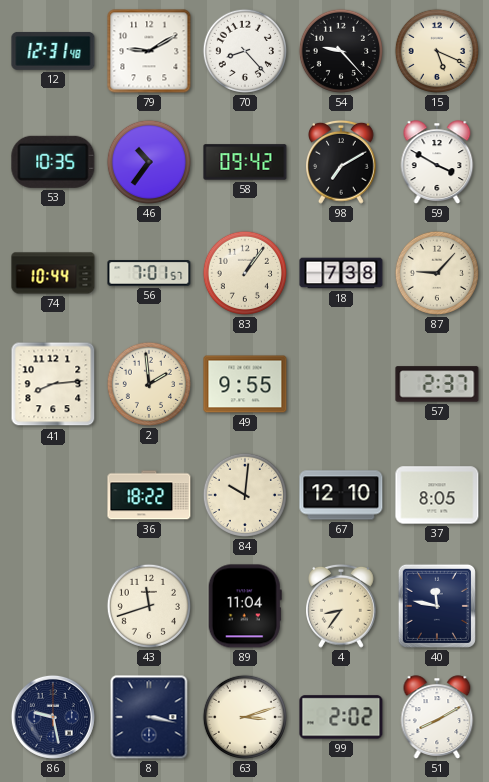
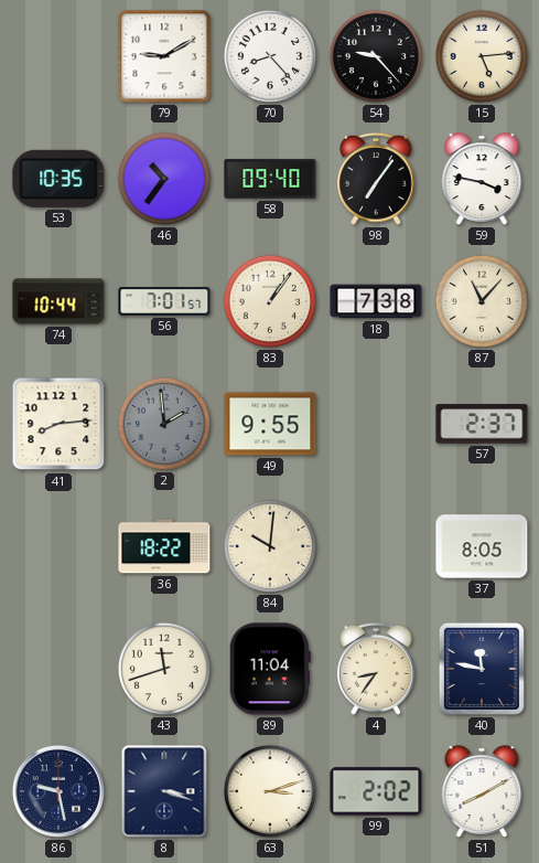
12: 12:31 -> none (53, 51)
15: 5:19 -> 5:14 (482, 56)
58: 09:42 -> 09:40 (270, 179)
98: 7:10 -> 7:06 (377, 179)
59: 3:50 -> 3:47 (482, 179)
87: 9:07 -> 11:07 (482, 301)
2 dial: cream -> grey (164, 424)
67: 12:10 -> none (341, 495)
8: 3:17 -> 3:18 (164, 791)
